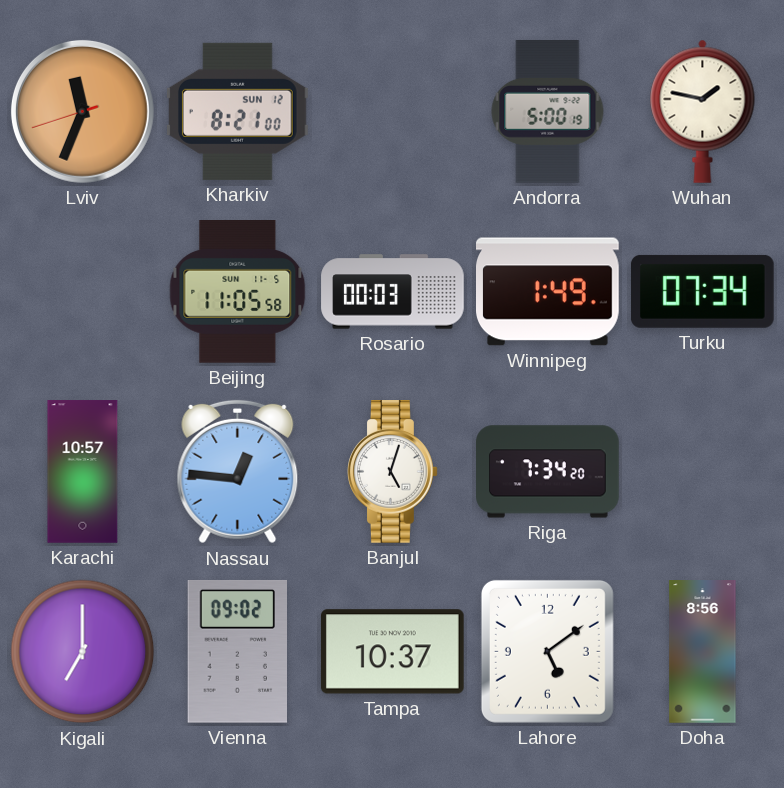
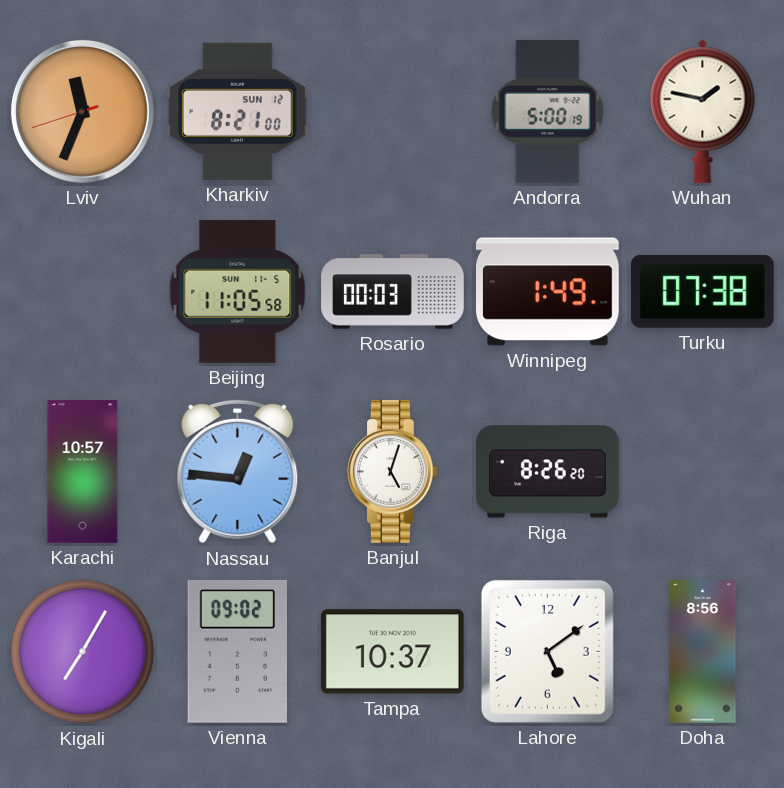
Turku: 07:34 -> 07:38 (702, 291)
Riga: 7:34 -> 8:26 (548, 472)
Kigali: 7:00 -> 7:05 (83, 652)
